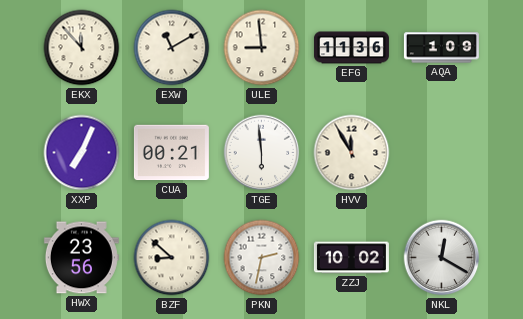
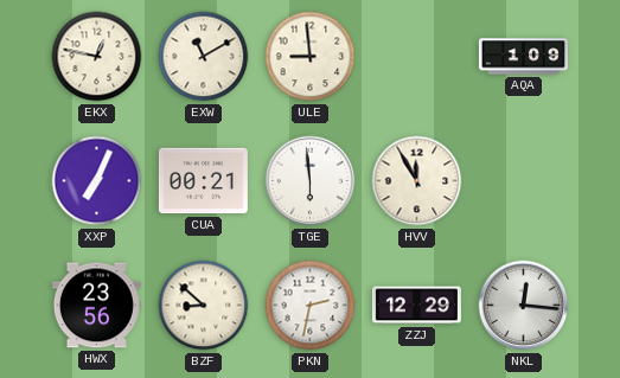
EKX: 11:53 -> 12:47 (97, 57)
EFG: 11:36 -> none (351, 48)
ZZJ: 10:02 -> 12:29 (416, 306)
NKL: 12:20 -> 12:16 (524, 306)
